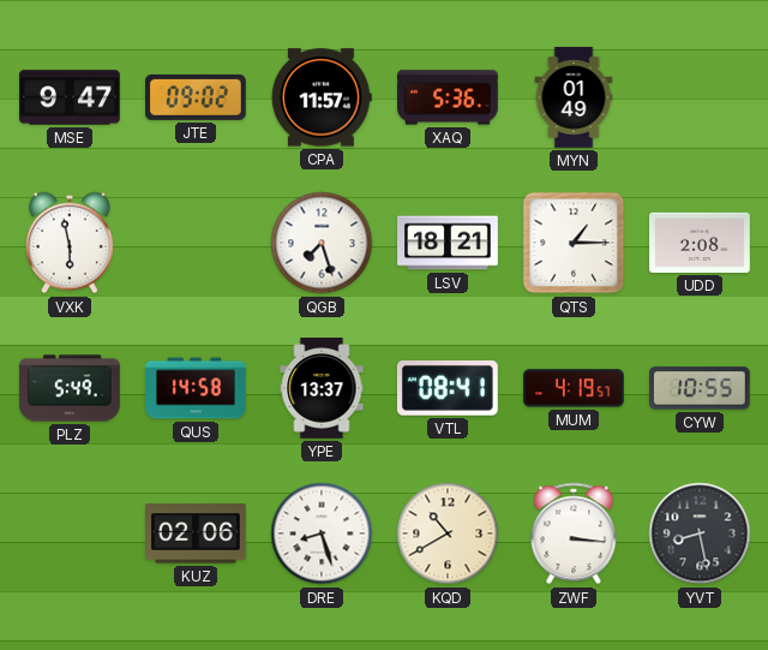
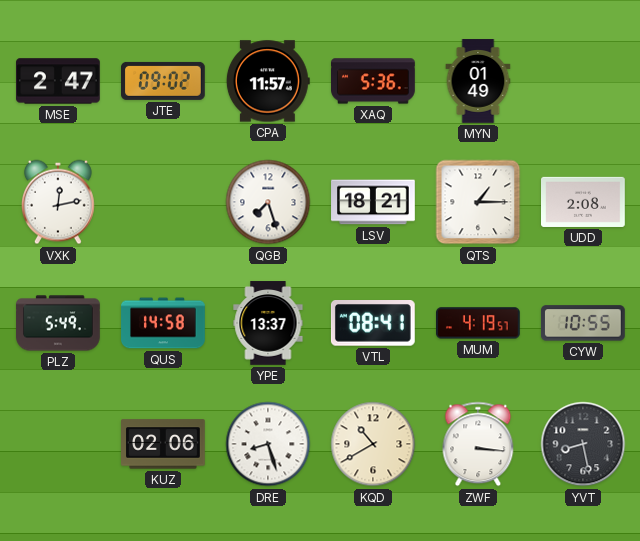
MSE: 9:47 -> 2:47 (58, 81)
VXK: 5:58 -> 12:13 (59, 202)
